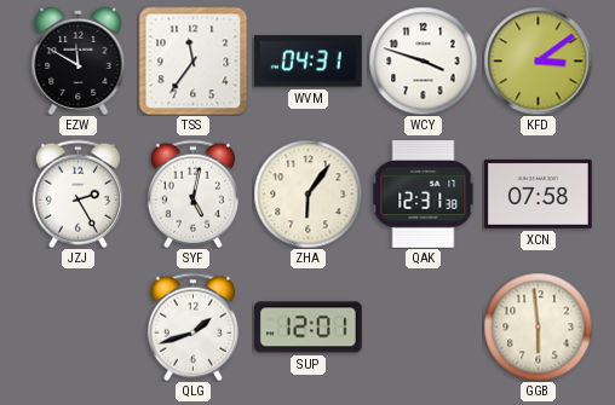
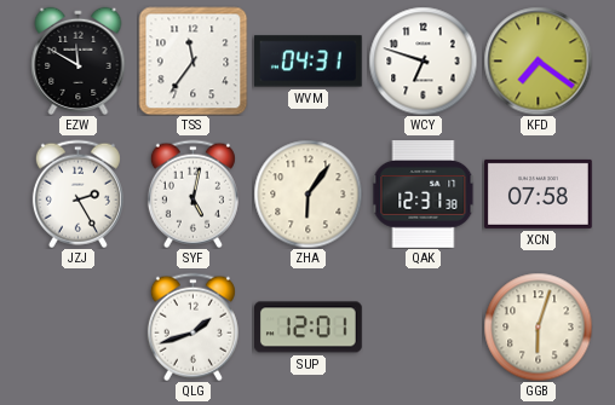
WCY: 3:48 -> 6:48 (423, 60)
KFD: 3:09 -> 7:21 (538, 60)
GGB: 5:59 -> 6:03 (538, 326)
